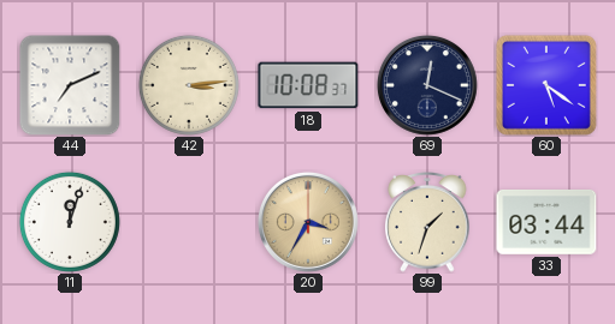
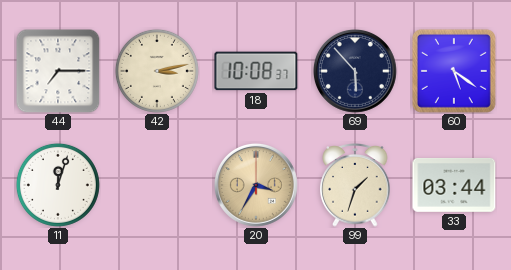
44: 7:11 -> 7:15 (58, 71)
42: 3:14 -> 3:13 (157, 71)
69: 12:19 -> 5:53 (355, 71)
